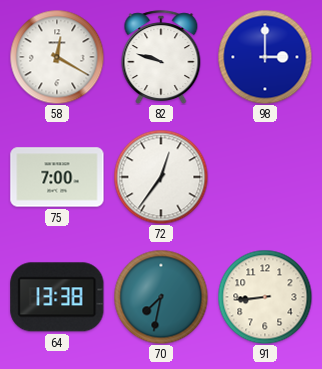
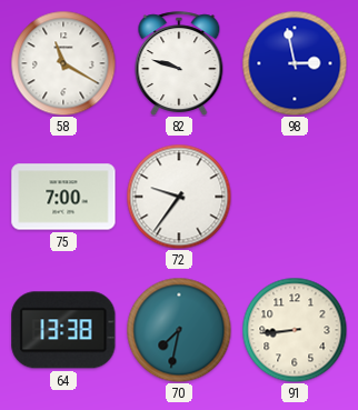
58: 12:20 -> 11:20 (63, 63)
98: 3:00 -> 2:58 (295, 63)
72: 12:36 -> 9:36 (179, 197)
